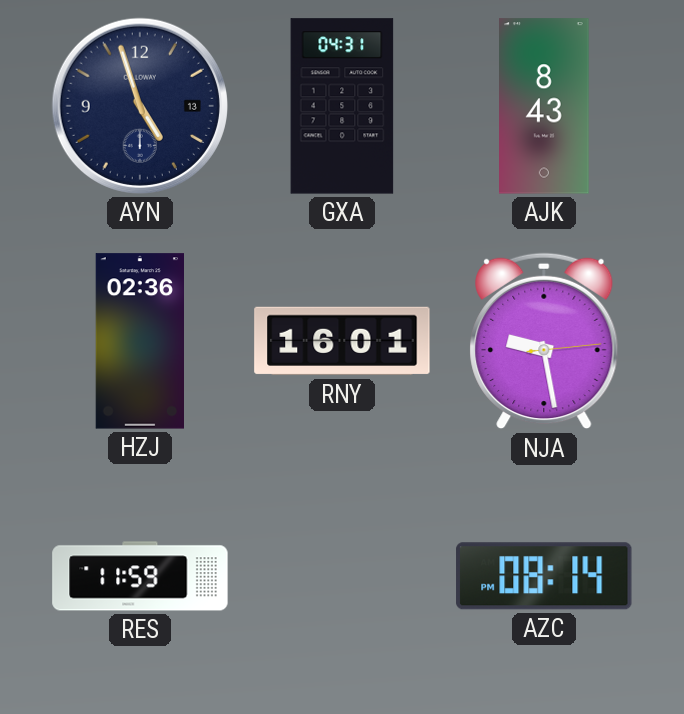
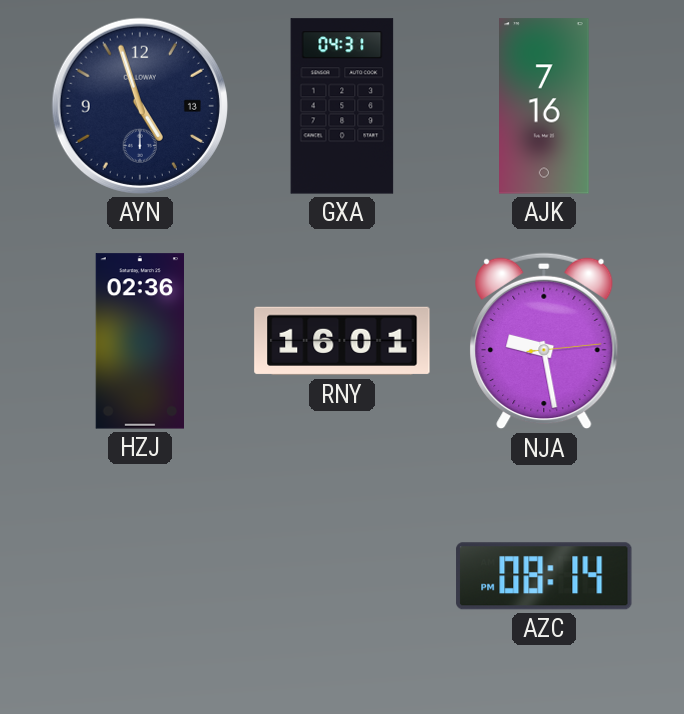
AJK: 8:43 -> 7:16 (544, 106)
RES: 11:59 -> none (140, 576)
